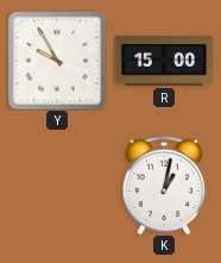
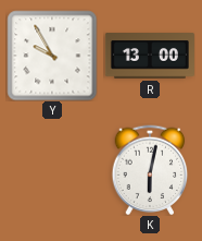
R: 15:00 -> 13:00 (150, 56)
K: 1:02 -> 6:02 (150, 170)
